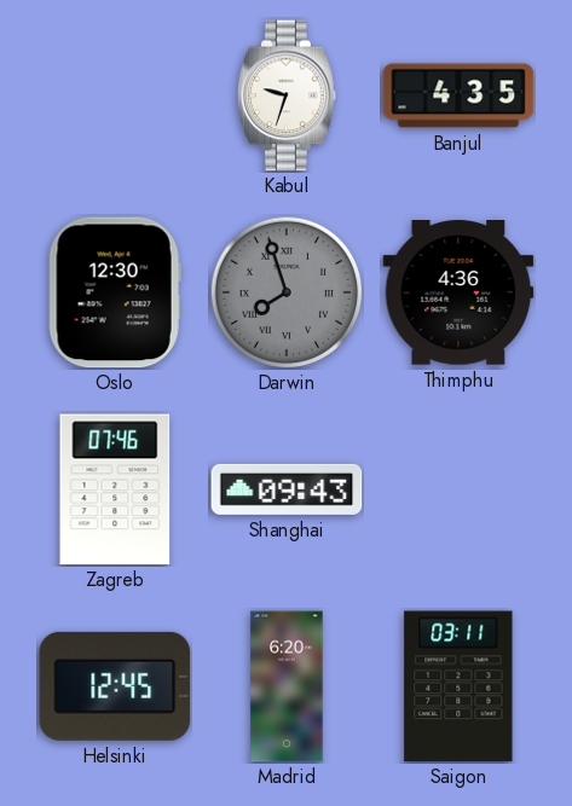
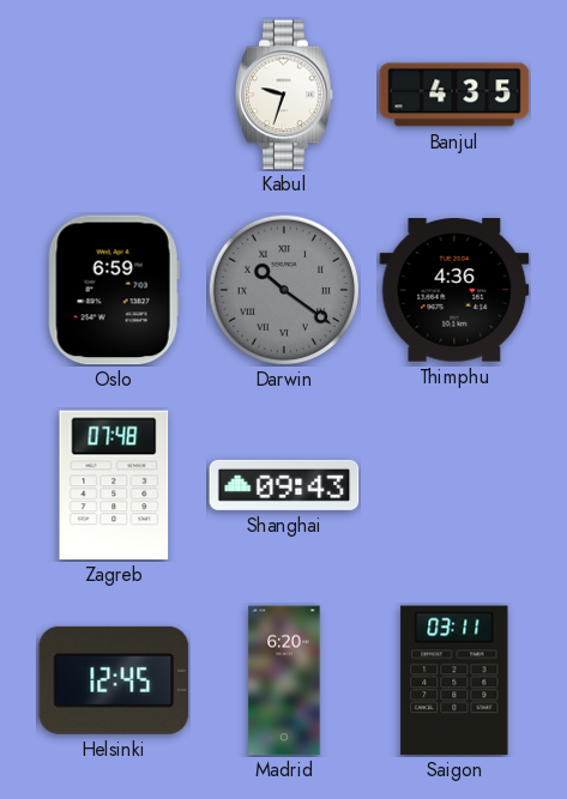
Oslo: 12:30 -> 6:59 (114, 290)
Darwin: 7:57 -> 10:21 (284, 290)
Zagreb: 07:46 -> 07:48 (114, 485)
